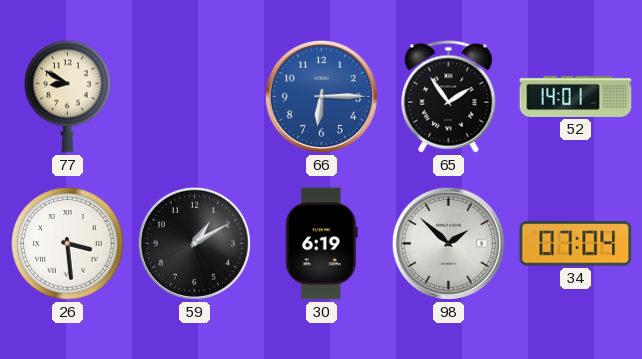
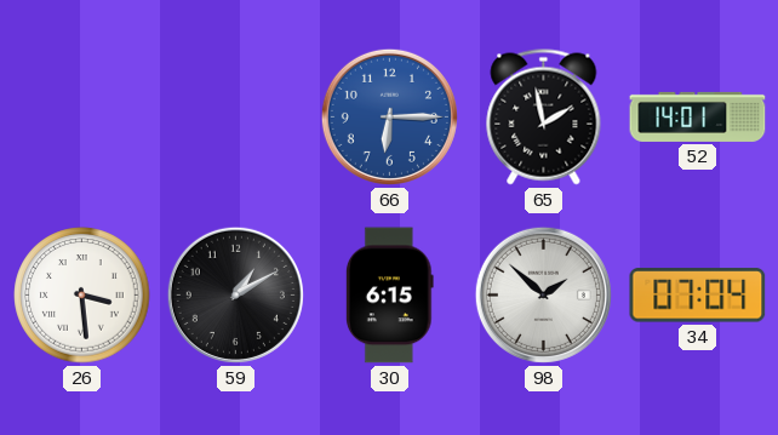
77: 8:50 -> none (68, 96)
65: 1:54 -> 1:58 (544, 118)
30: 6:19 -> 6:15 (389, 296)
